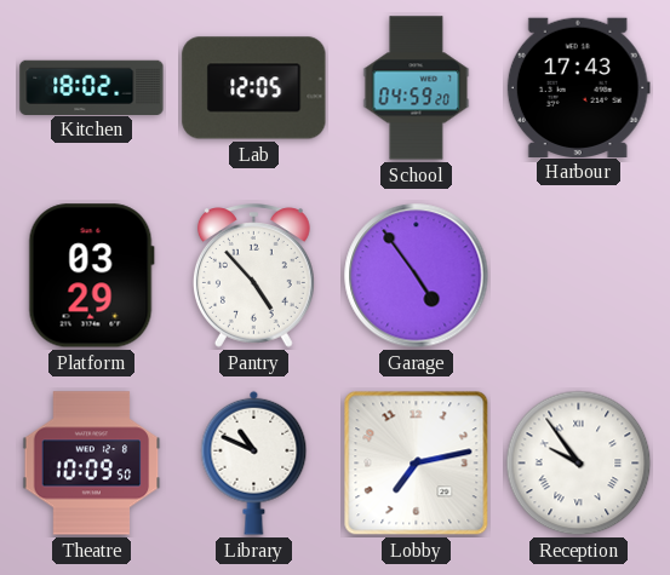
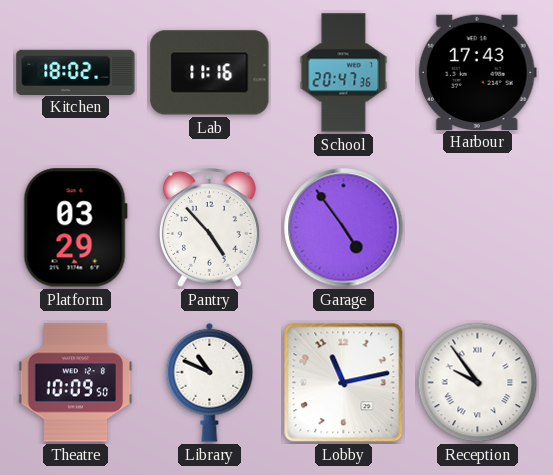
Lab: 12:05 -> 11:16 (210, 73)
School: 04:59 -> 20:47 (344, 73)
Lobby: 7:13 -> 11:13 (344, 383)
